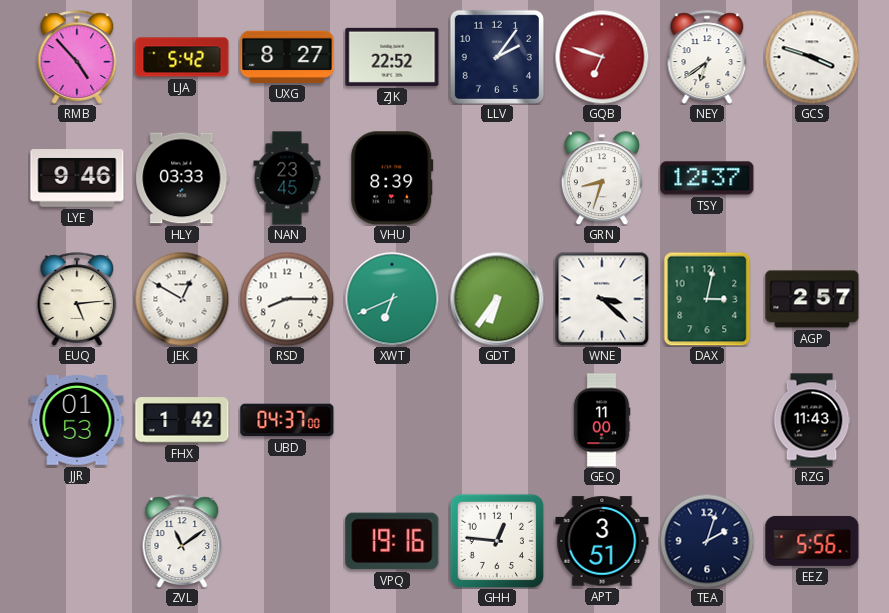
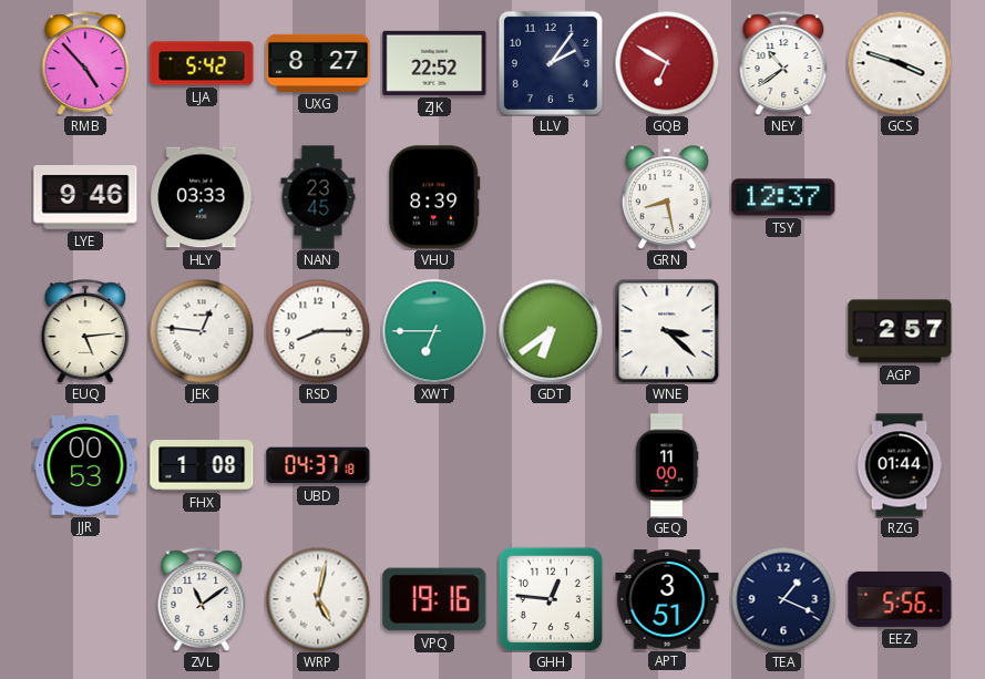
GQB: 6:48 -> 6:50 (667, 63)
NEY: 6:39 -> 10:39 (783, 63)
GRN: 8:33 -> 8:28 (667, 197)
JEK: 12:50 -> 12:46 (202, 331)
XWT: 6:41 -> 6:45 (434, 331)
GDT: 6:36 -> 6:39 (551, 331)
DAX: 3:02 -> none (707, 299)
JJR: 01:53 -> 00:53 (85, 466)
FHX: 1:42 -> 1:08 (202, 465)
UBD: 04:37:00 -> 04:37:18 (318, 465)
RZG: 11:43 -> 01:44 (900, 465)
WRP: none -> 5:02 (318, 599)
TEA: 2:03 -> 1:19 (783, 599)
